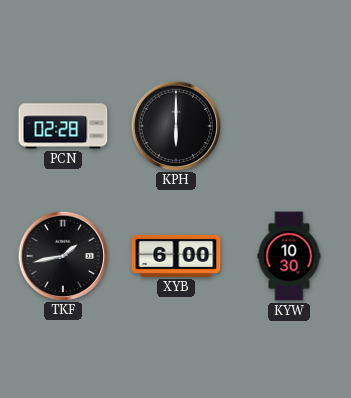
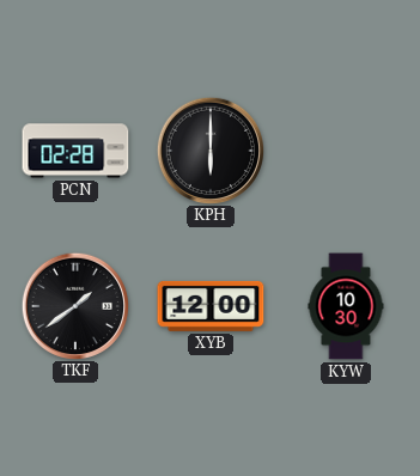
TKF: 1:43 -> 1:39 (74, 305)
XYB: 6:00 -> 12:00 (211, 306)
